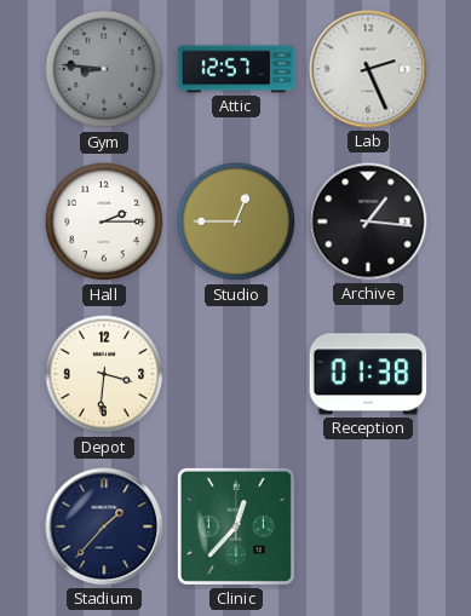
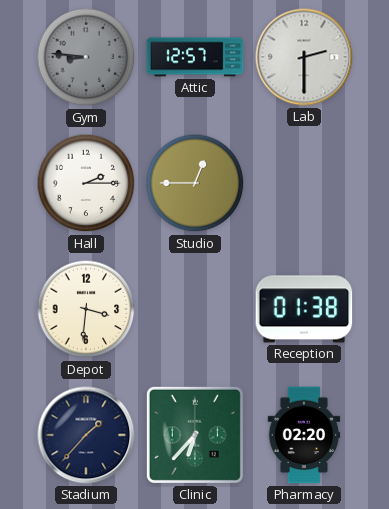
Lab: 2:26 -> 2:30 (304, 57)
Archive: 1:16 -> none (368, 221)
Clinic: 12:37 -> 6:37 (195, 435)
Pharmacy: none -> 02:20 (304, 435)
